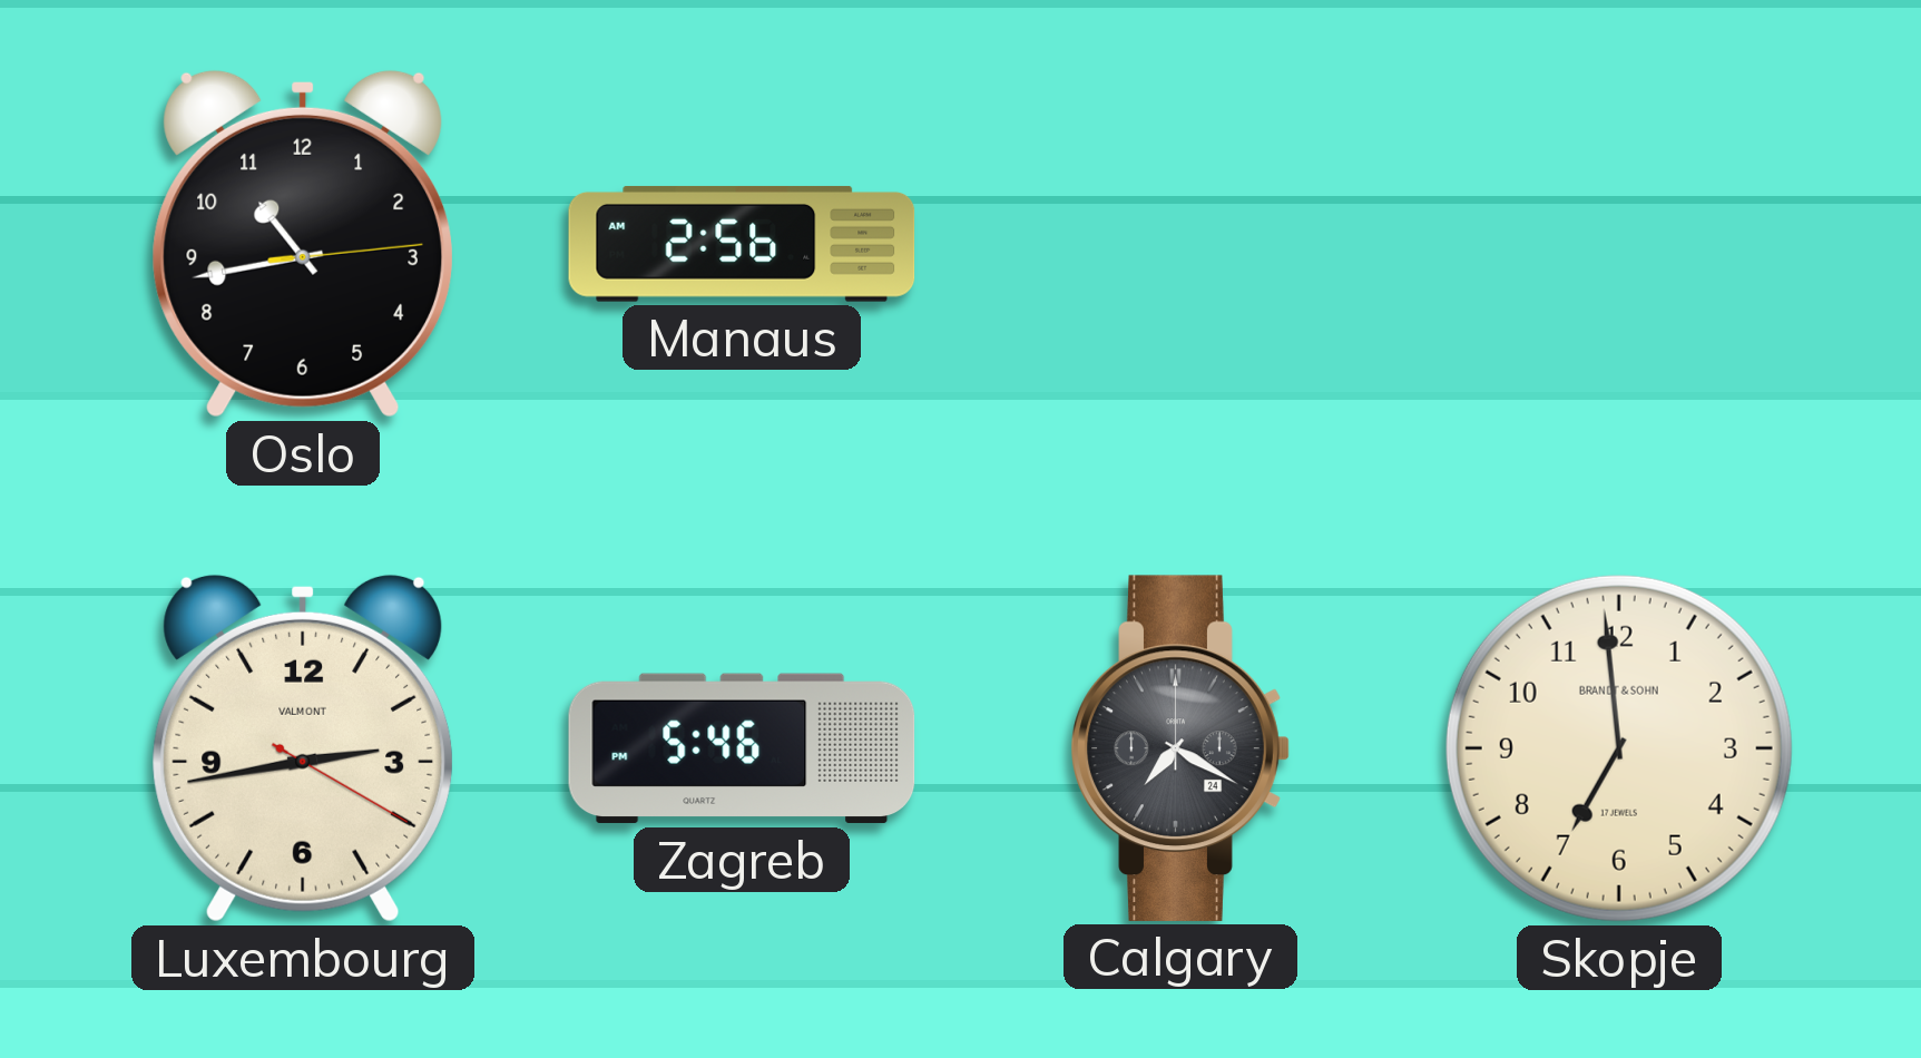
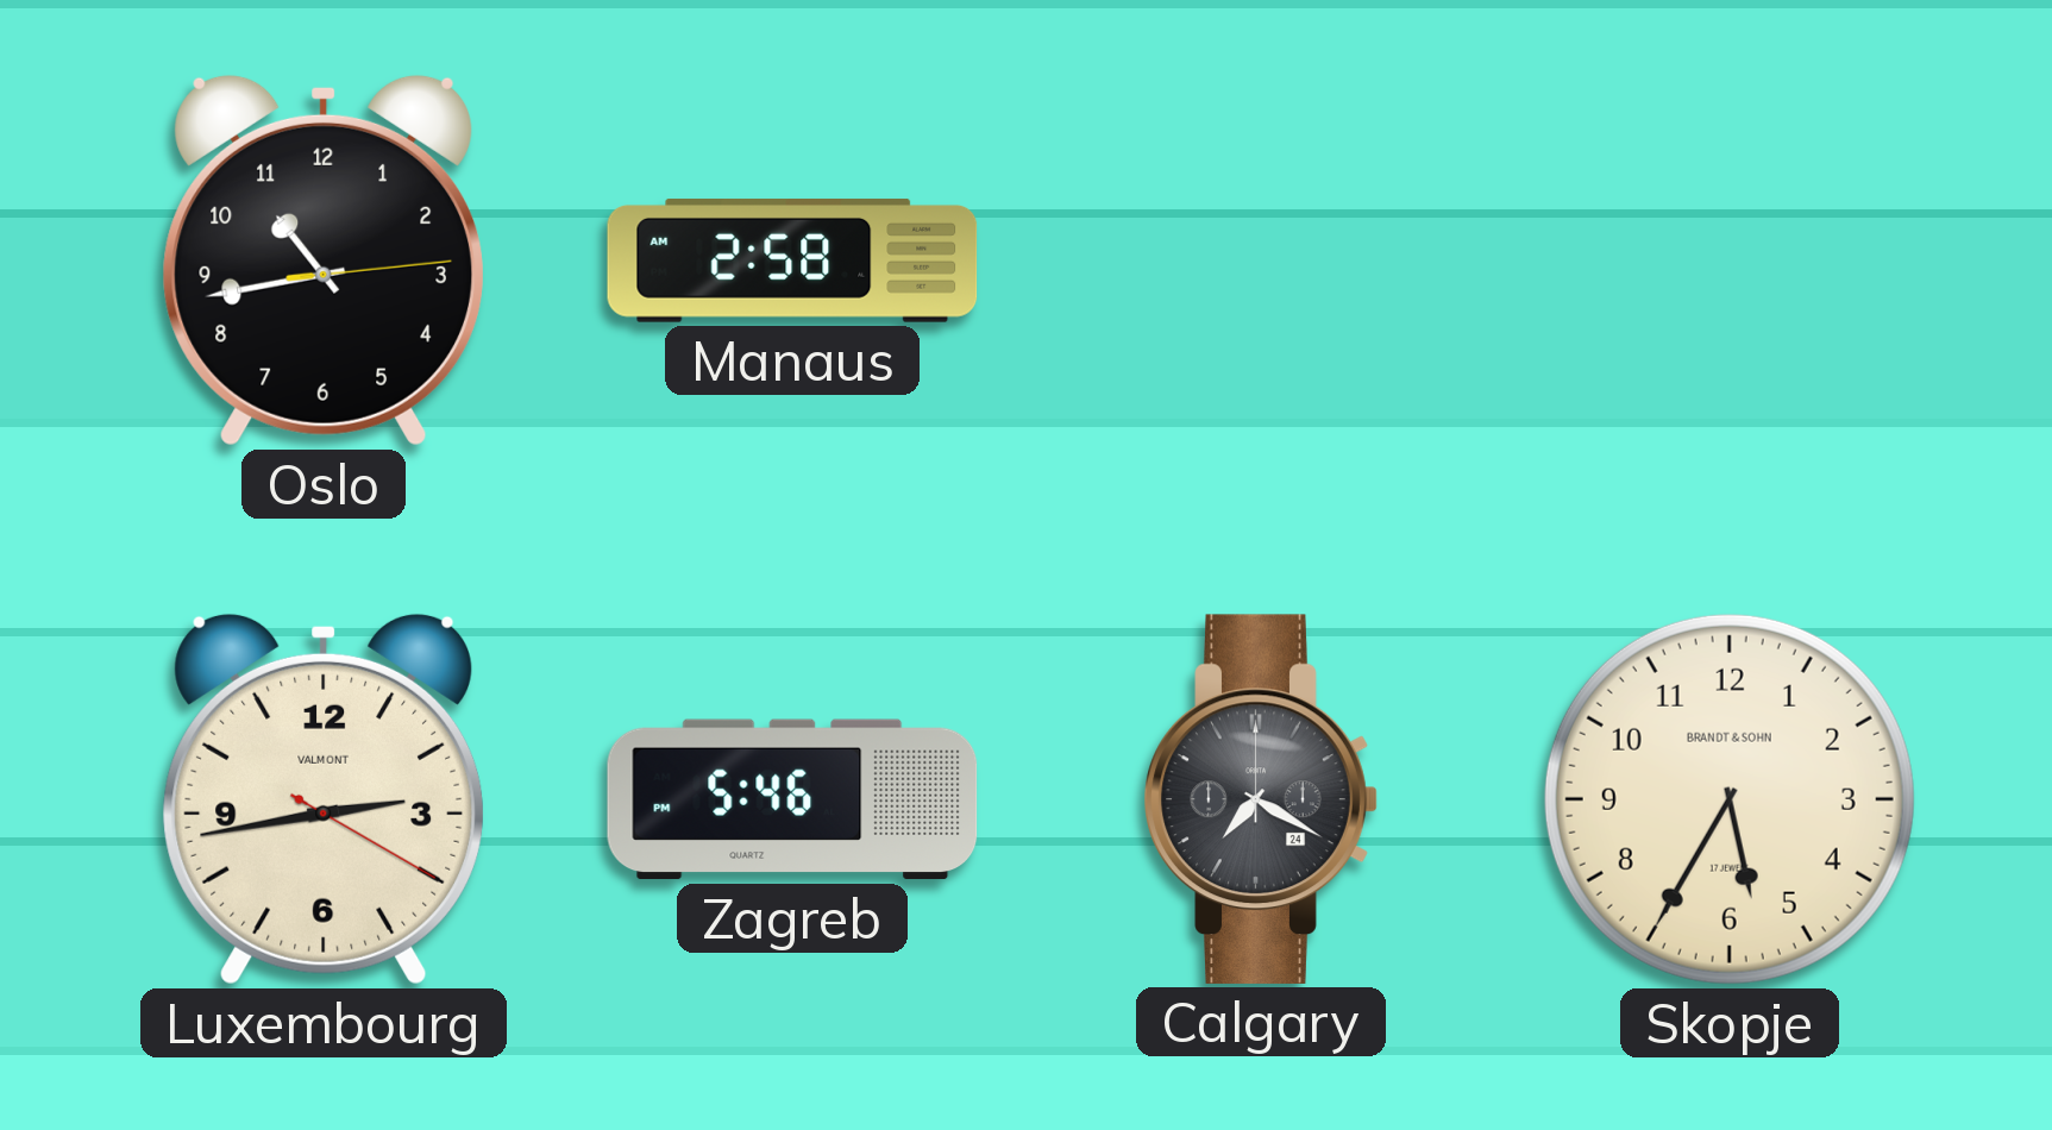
Manaus: 2:56 -> 2:58 (792, 260)
Skopje: 6:59 -> 5:35 (1730, 799)
